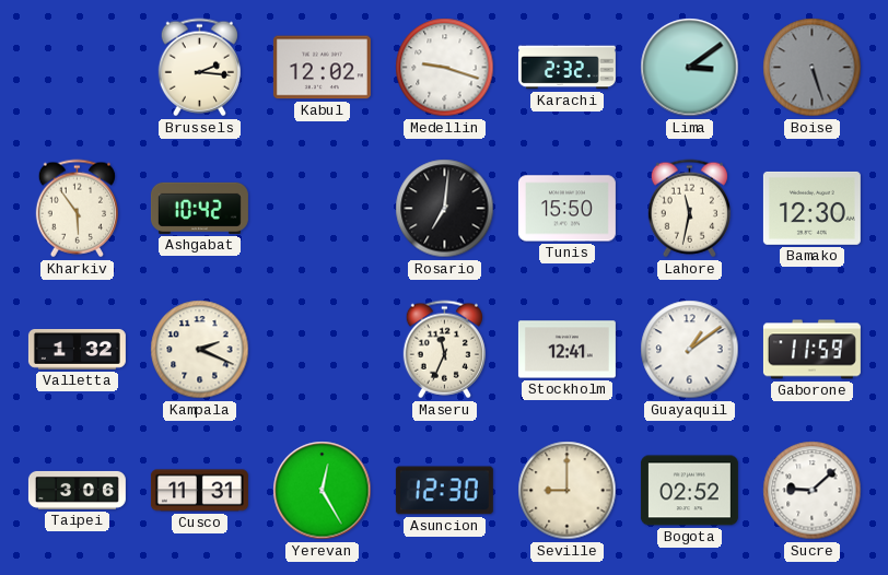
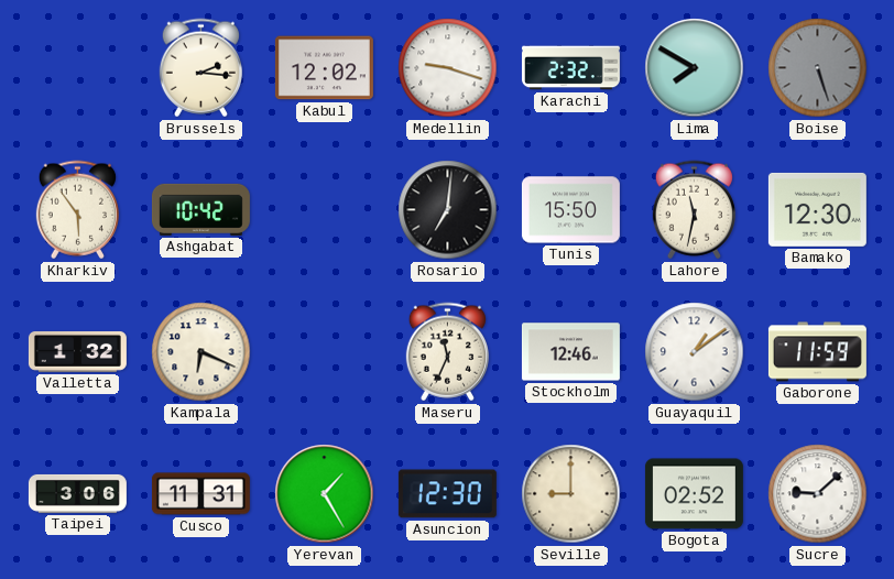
Lima: 3:09 -> 7:50 (695, 68)
Kampala: 2:19 -> 6:19 (201, 352)
Stockholm: 12:41 -> 12:46 (570, 352)
Yerevan: 12:25 -> 1:25 (325, 494)
